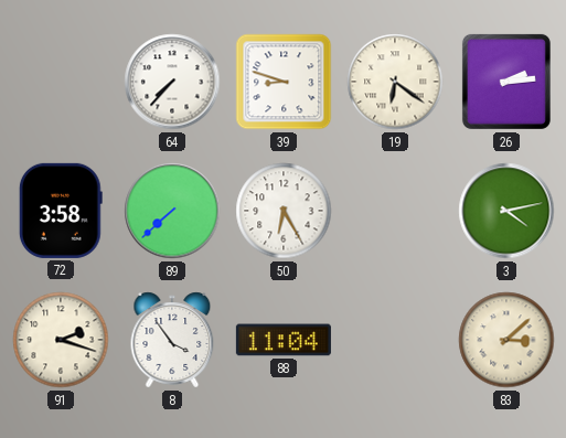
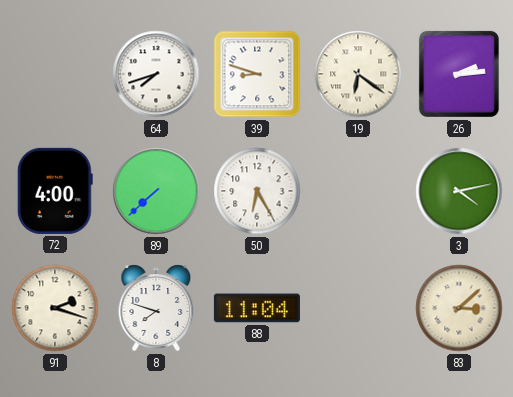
64: 7:37 -> 7:42 (156, 74)
72: 3:58 -> 4:00 (55, 191)
8: 3:54 -> 7:48 (156, 308)
